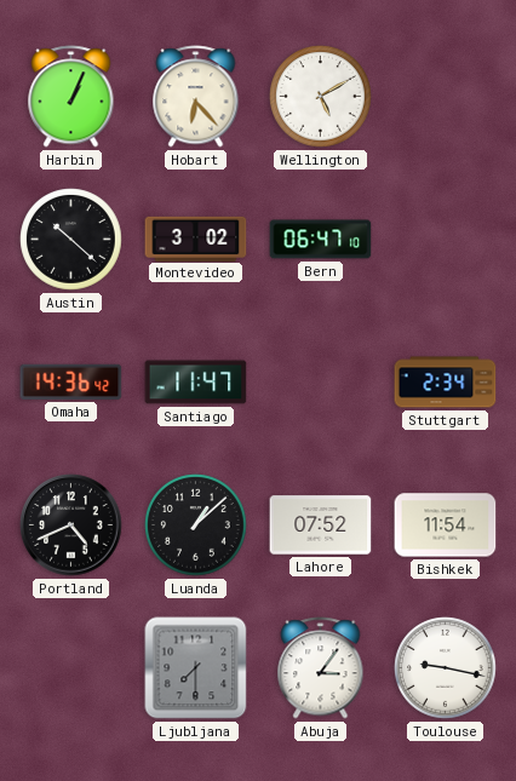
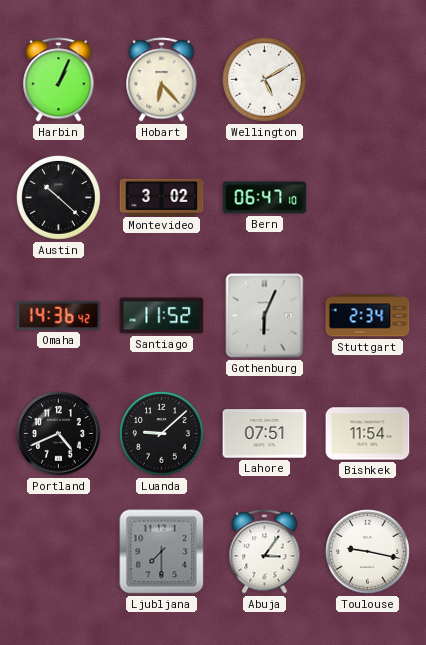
Santiago: 11:47 -> 11:52 (162, 316)
Gothenburg: none -> 6:04 (265, 316)
Luanda: 1:08 -> 9:08 (162, 434)
Lahore: 07:52 -> 07:51 (265, 434)
